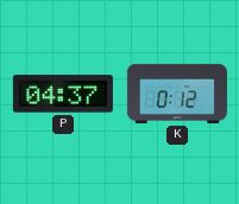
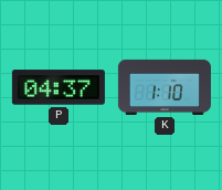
K: 0:12 -> 1:10 (165, 87)
